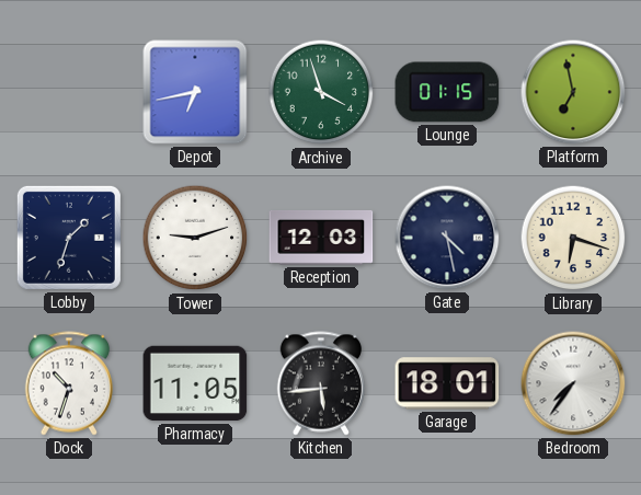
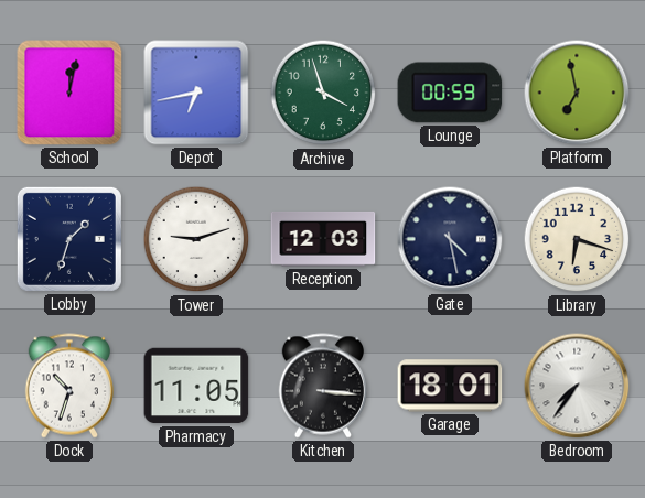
School: none -> 12:02 (69, 93)
Lounge: 01:15 -> 00:59 (450, 93)
Kitchen: 5:44 -> 3:16 (322, 386)
